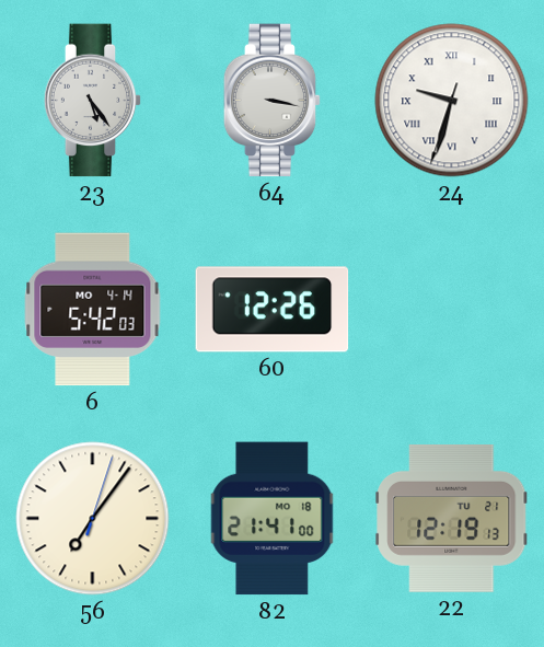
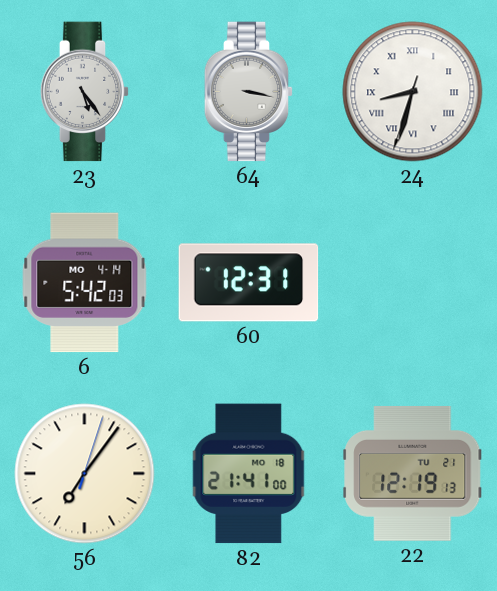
24: 9:32 -> 8:32 (413, 92)
60: 12:26 -> 12:31 (249, 283)
